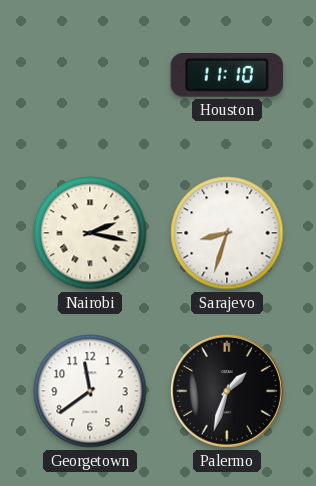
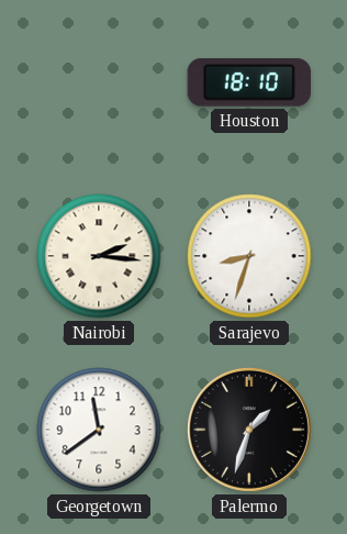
Houston: 11:10 -> 18:10 (248, 82)
Nairobi: 2:17 -> 2:16 (99, 256)
